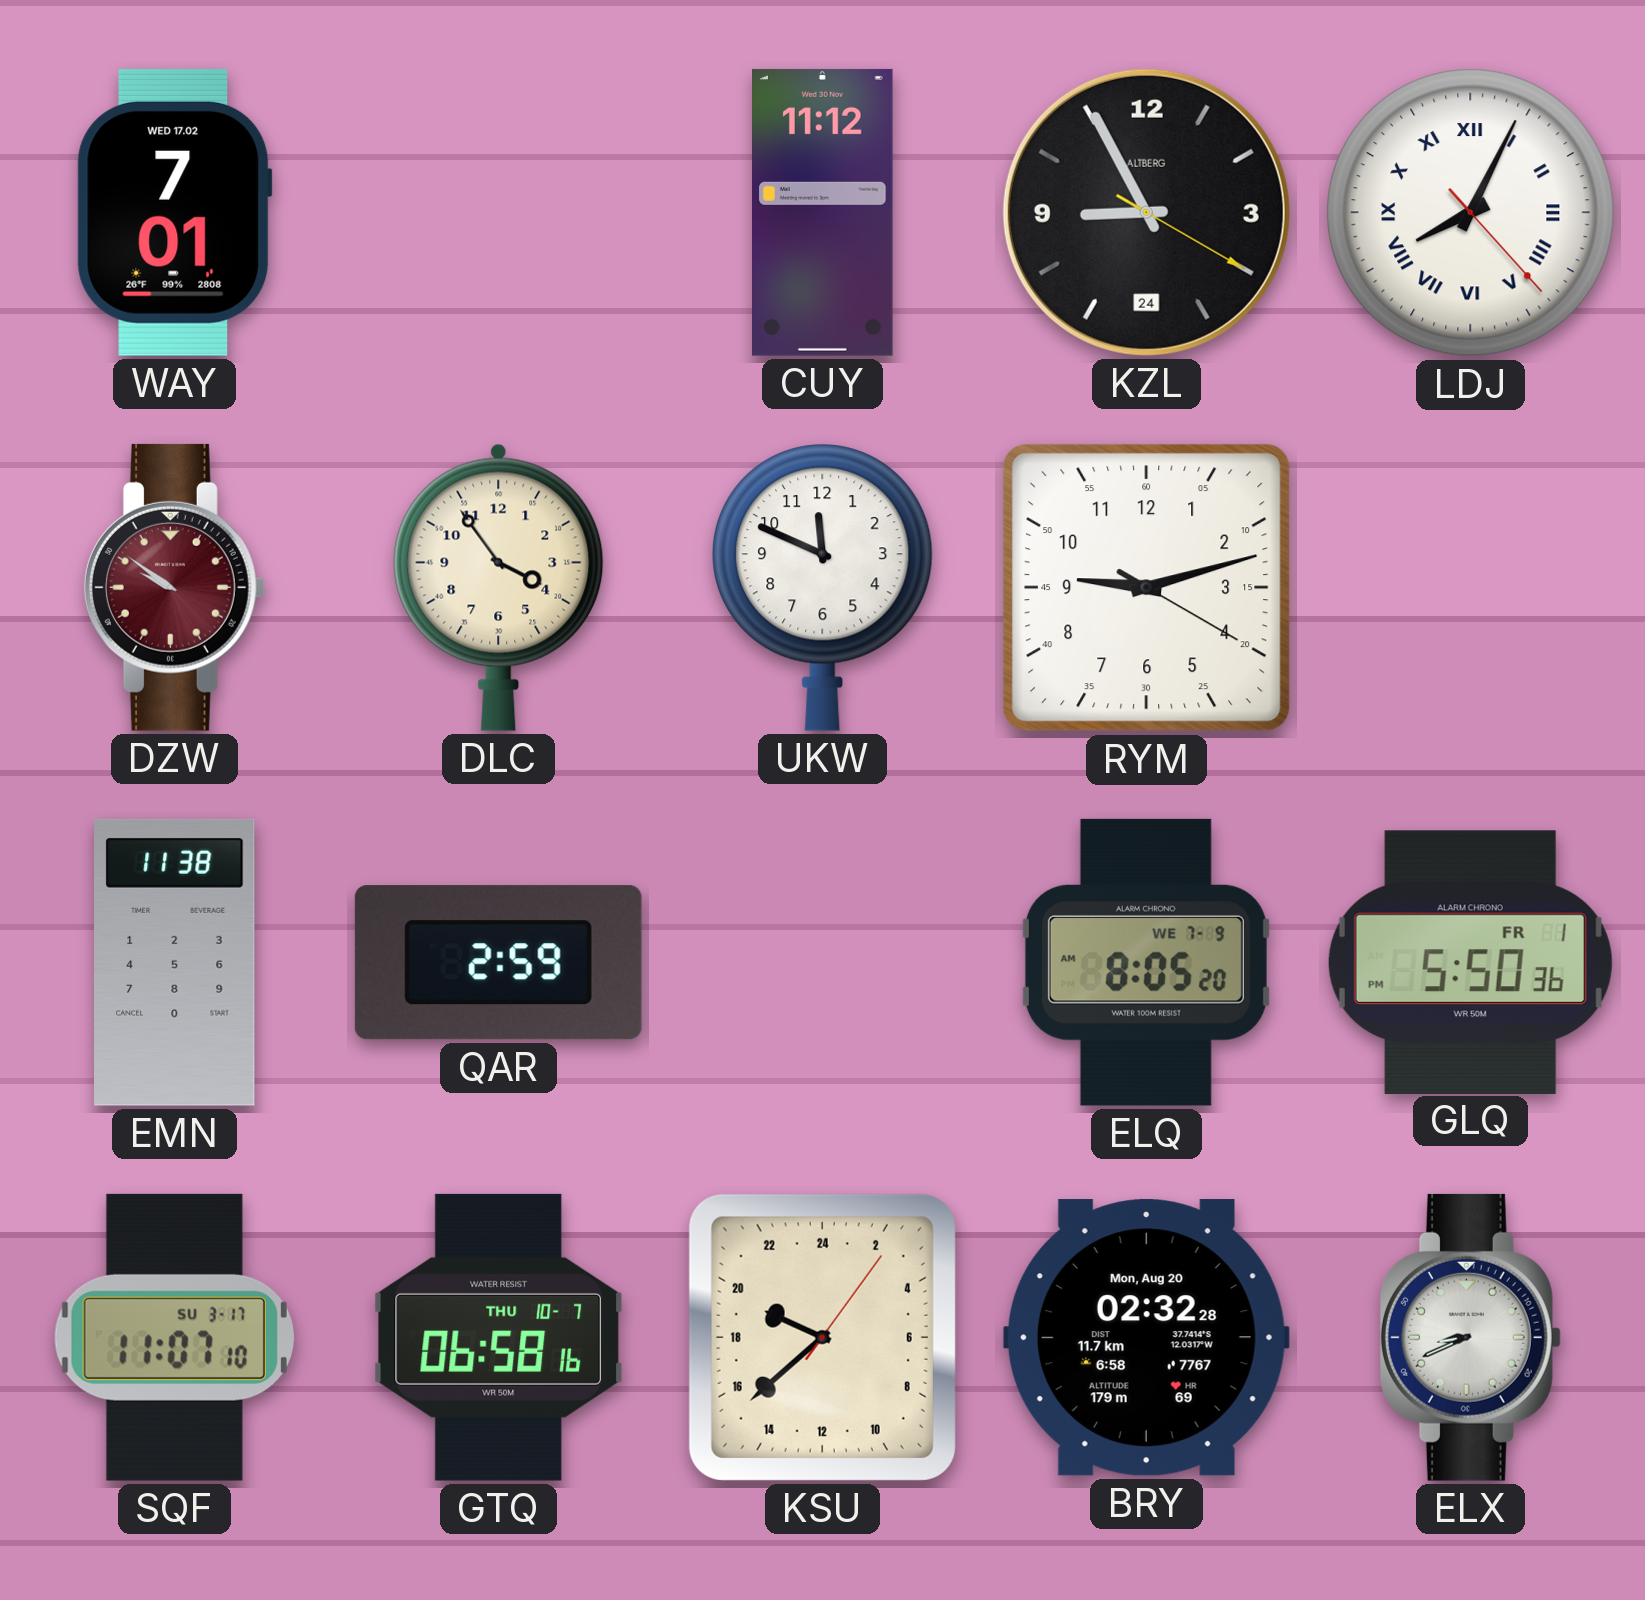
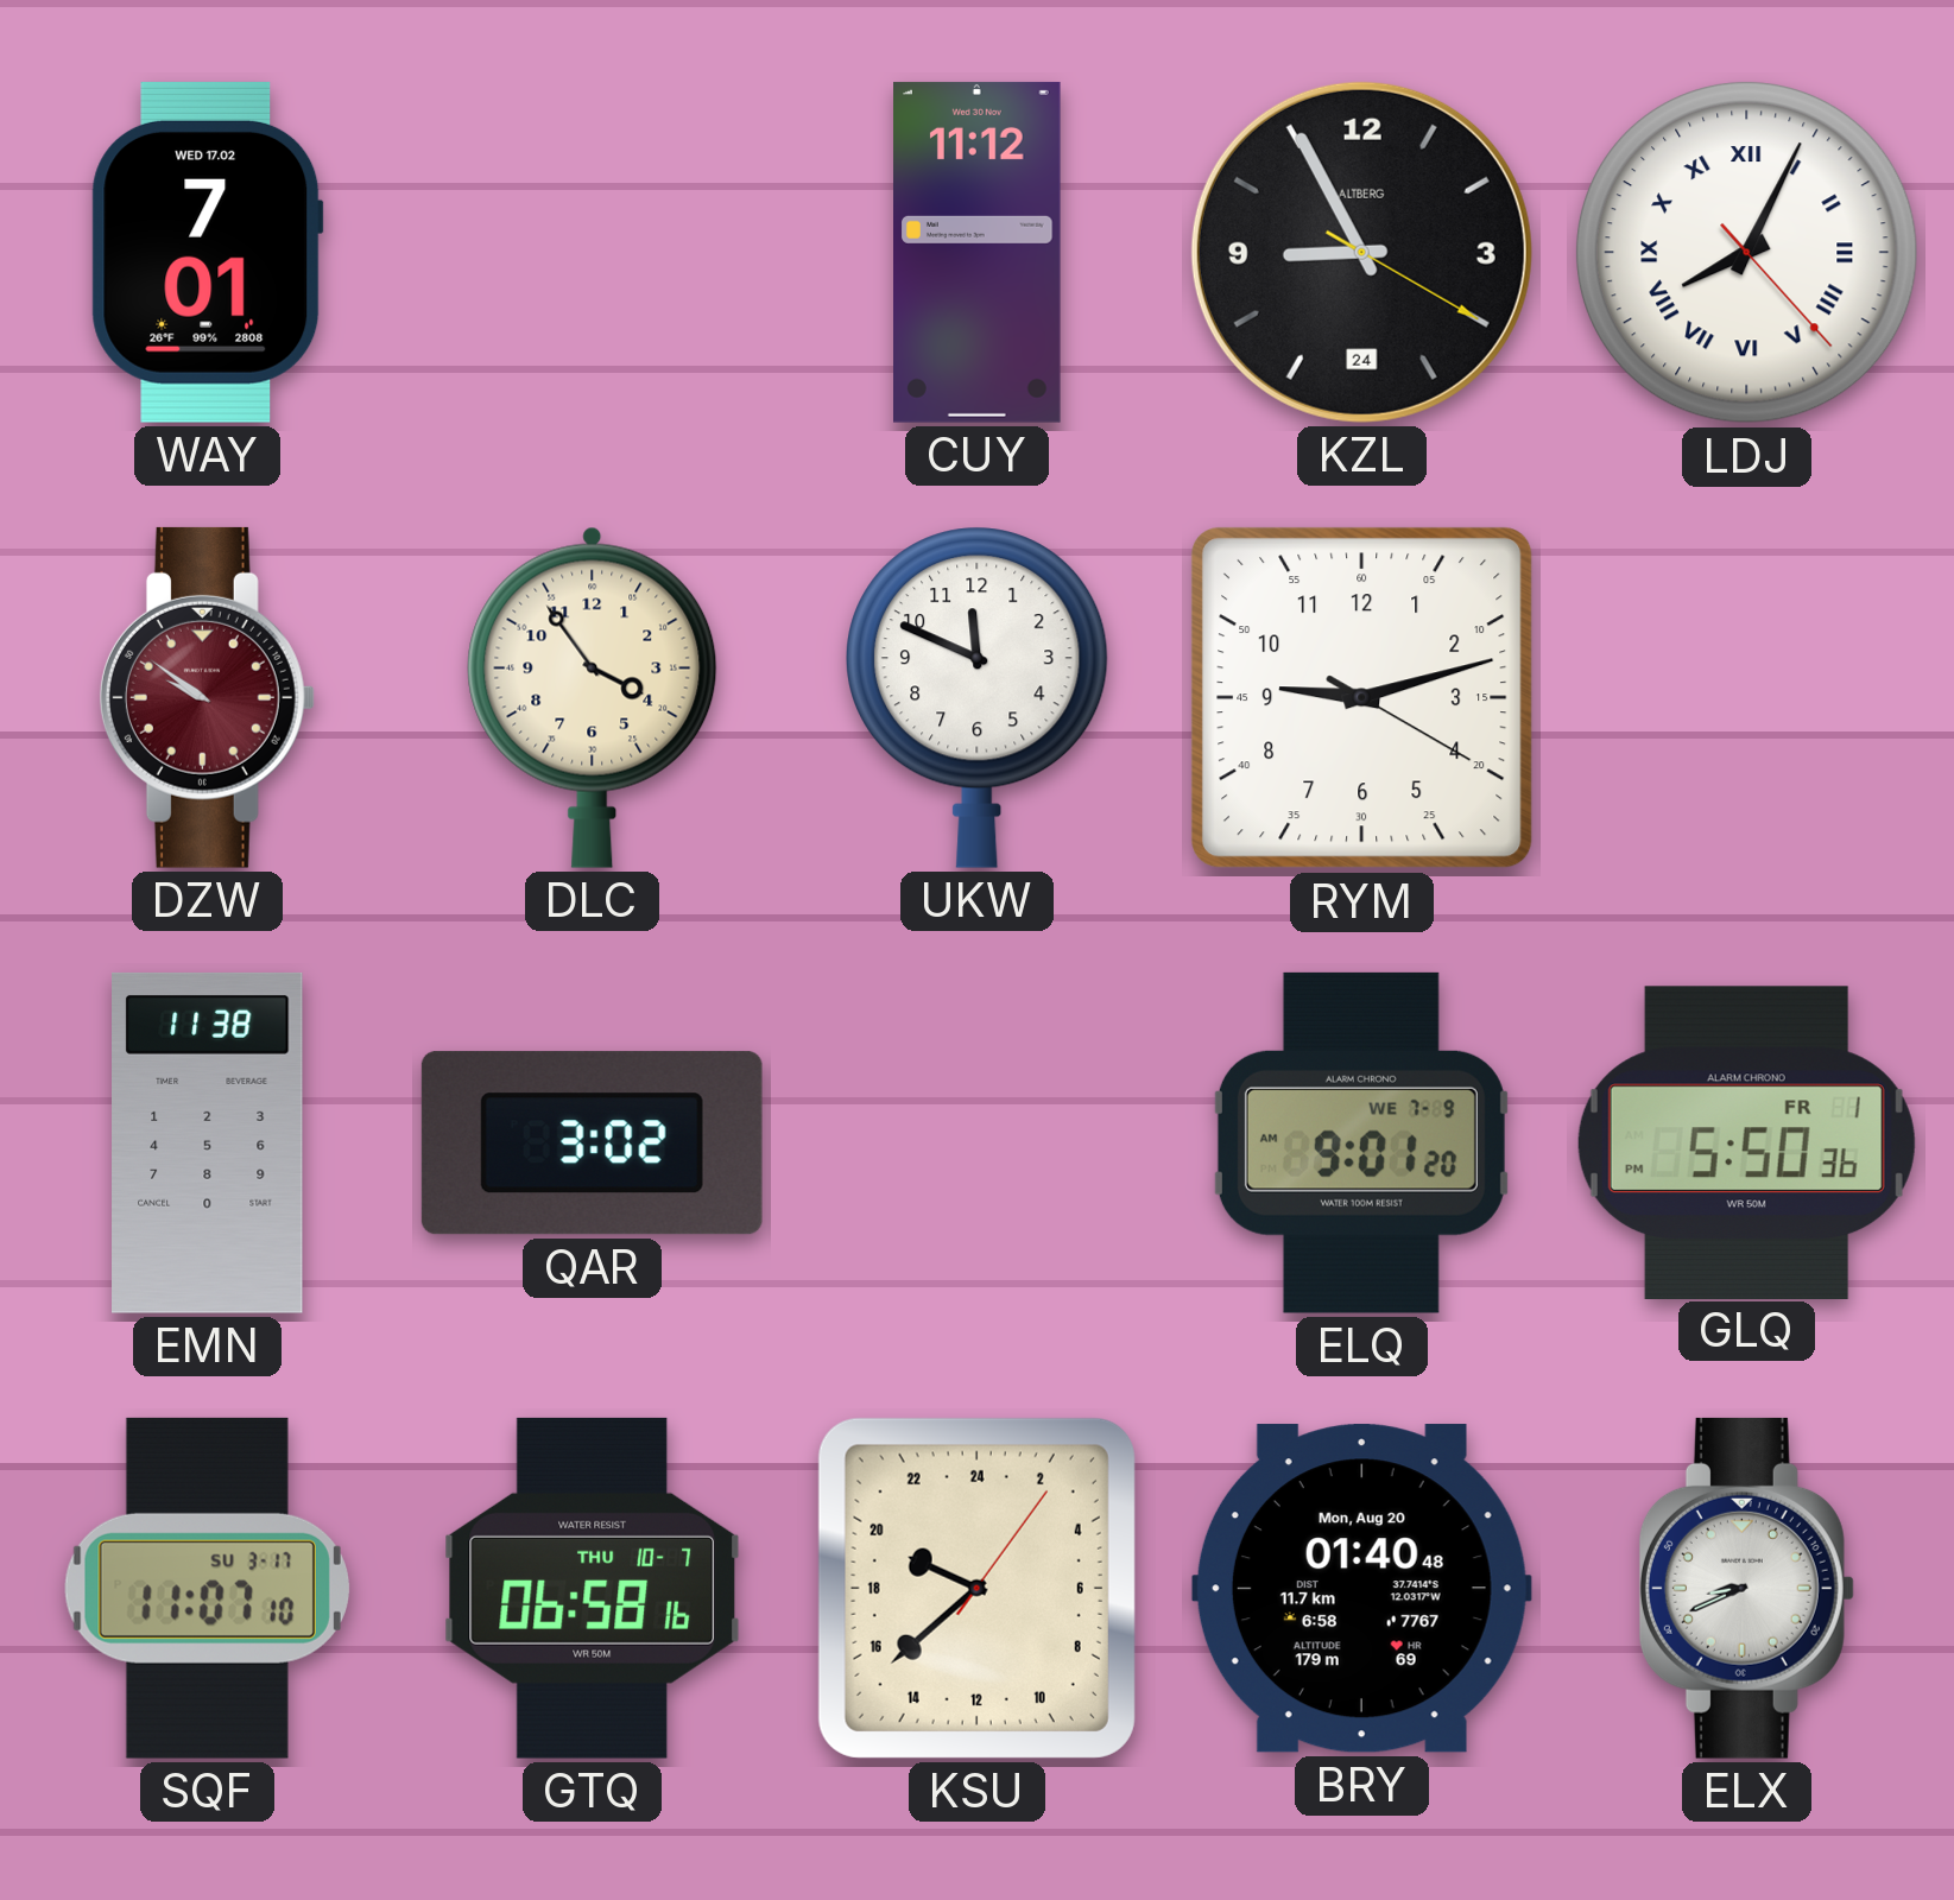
QAR: 2:59 -> 3:02 (592, 1144)
ELQ: 8:05 -> 9:01 (1361, 1142)
BRY: 02:32 -> 01:40 (1361, 1589)
